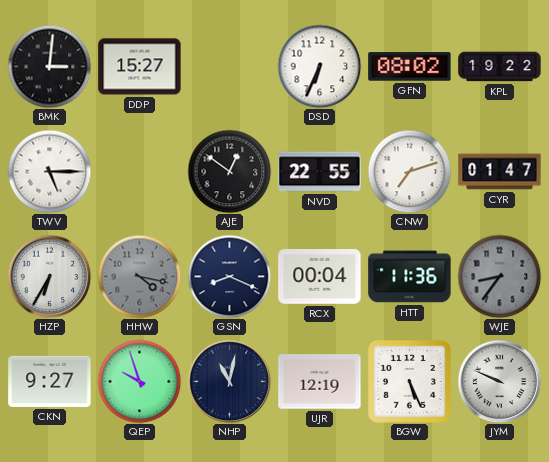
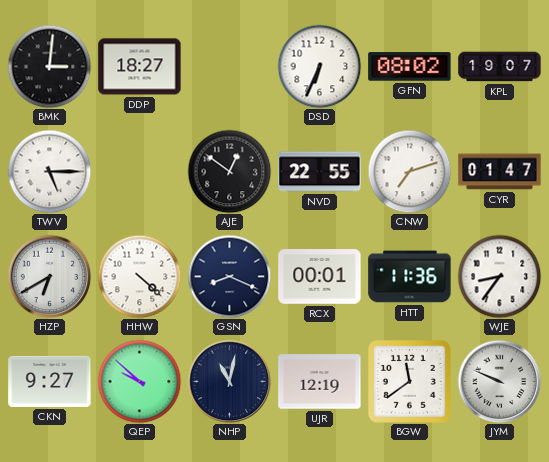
DDP: 15:27 -> 18:27 (140, 67)
KPL: 19:22 -> 19:07 (500, 67)
HZP: 6:35 -> 6:40 (49, 276)
HHW: 4:17 -> 4:22 (139, 276)
HHW dial: grey -> white (139, 276)
RCX: 00:04 -> 00:01 (320, 277)
WJE dial: grey -> white (499, 276)
QEP: 9:57 -> 9:52 (139, 381)
BGW: 5:26 -> 11:39 (409, 381)
